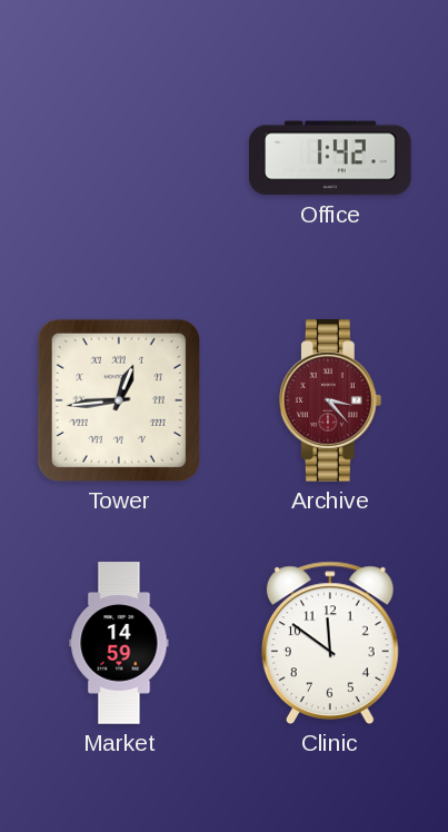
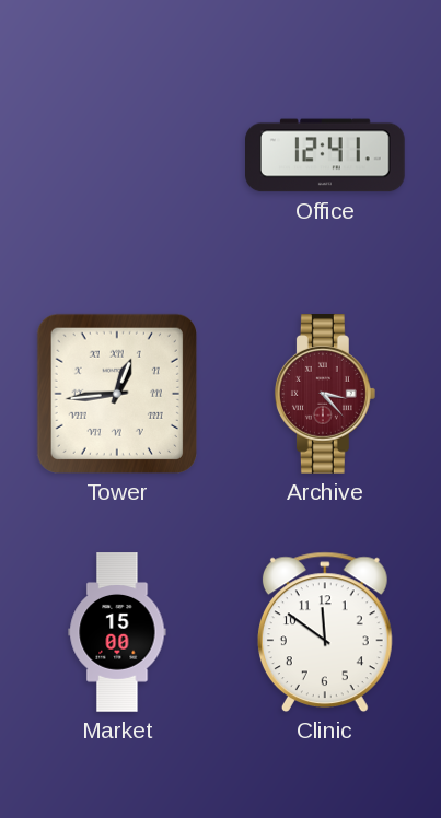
Office: 1:42 -> 12:41 (326, 155)
Market: 14:59 -> 15:00 (117, 632)
